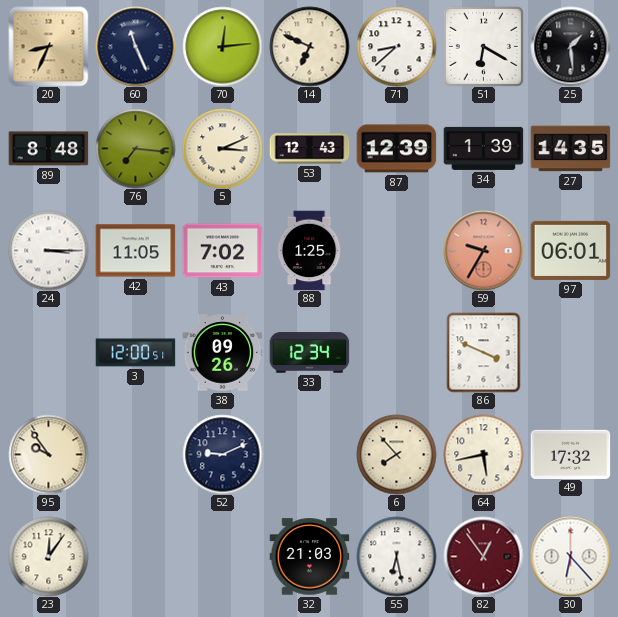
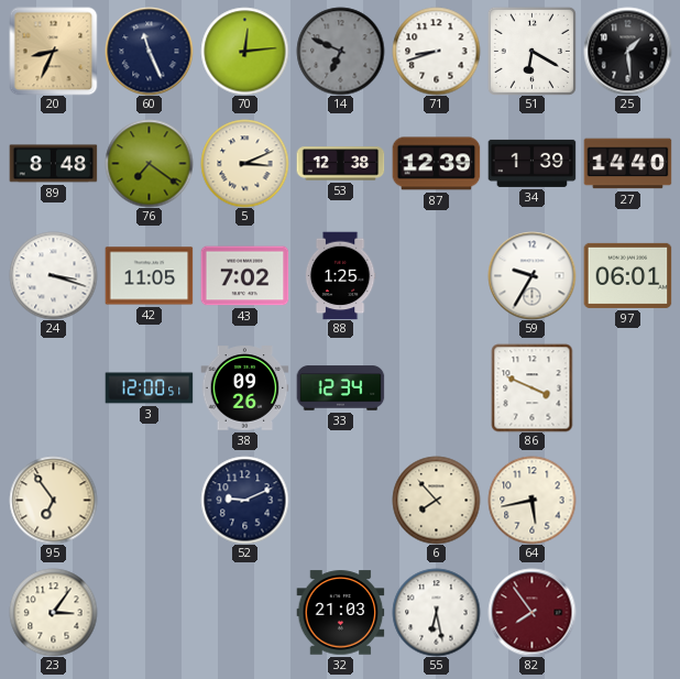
14 dial: cream -> grey (340, 51)
71: 8:38 -> 8:42 (436, 51)
76: 7:16 -> 7:21 (149, 163)
53: 12:43 -> 12:38 (340, 164)
27: 14:35 -> 14:40 (627, 164)
24: 3:15 -> 3:18 (53, 275)
59 dial: salmon -> white (531, 275)
95: 9:54 -> 6:54 (53, 500)
49: 17:32 -> none (570, 454)
23: 12:06 -> 3:06 (53, 612)
82: 12:54 -> 7:54 (531, 612)
30: 6:23 -> none (570, 556)
